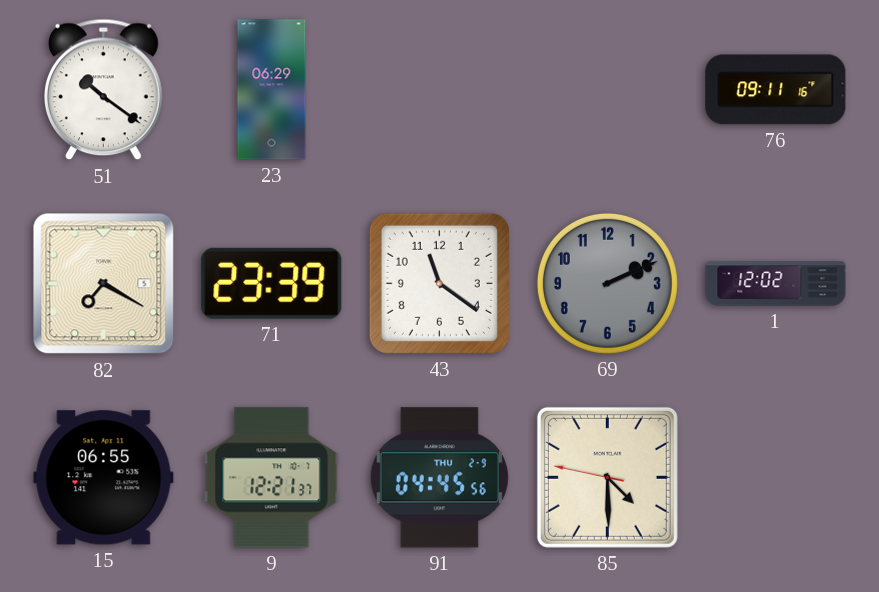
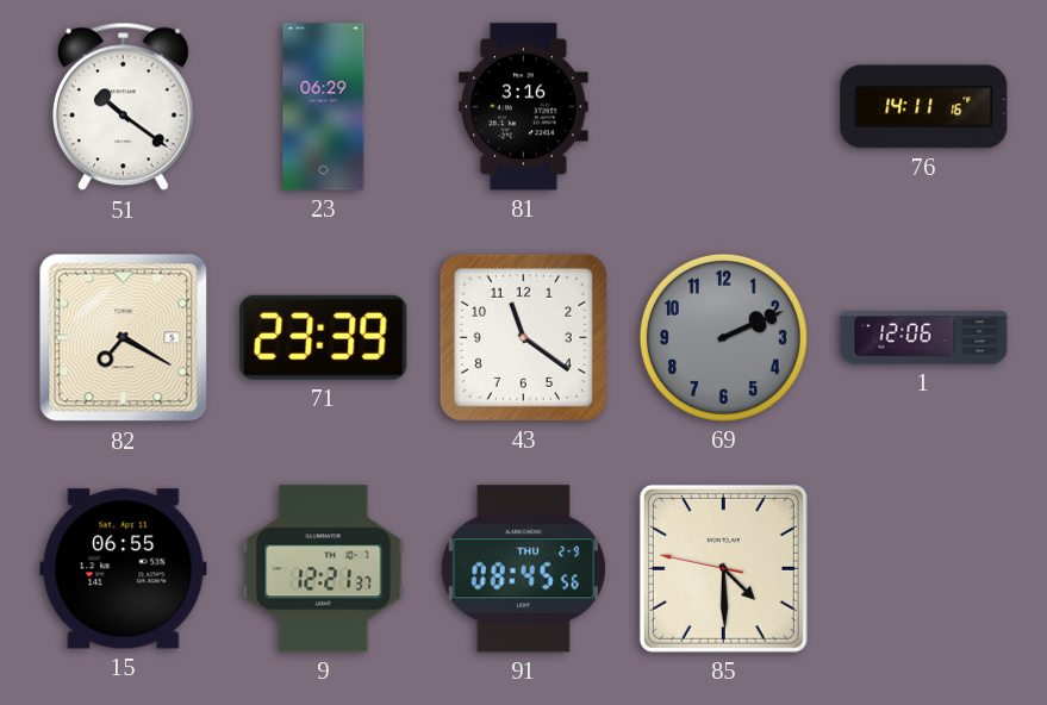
81: none -> 3:16 (524, 107)
76: 09:11 -> 14:11 (924, 107)
1: 12:02 -> 12:06 (924, 338)
91: 04:45 -> 08:45 (523, 569)
